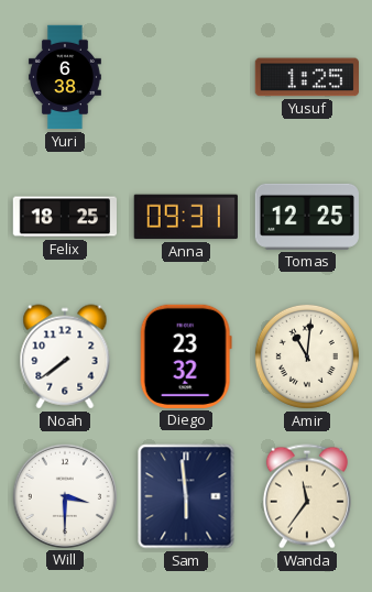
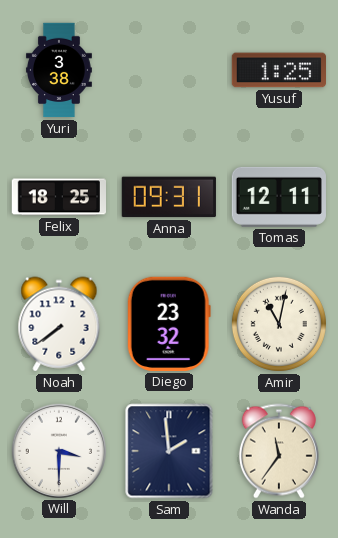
Yuri: 6:38 -> 3:38 (59, 70)
Tomas: 12:25 -> 12:11 (279, 197)
Amir: 11:01 -> 11:02 (279, 324)
Sam: 5:59 -> 1:59 (169, 451)
